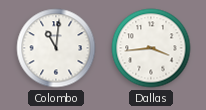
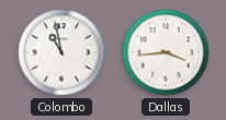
Colombo: 11:01 -> 10:58 (61, 52)
